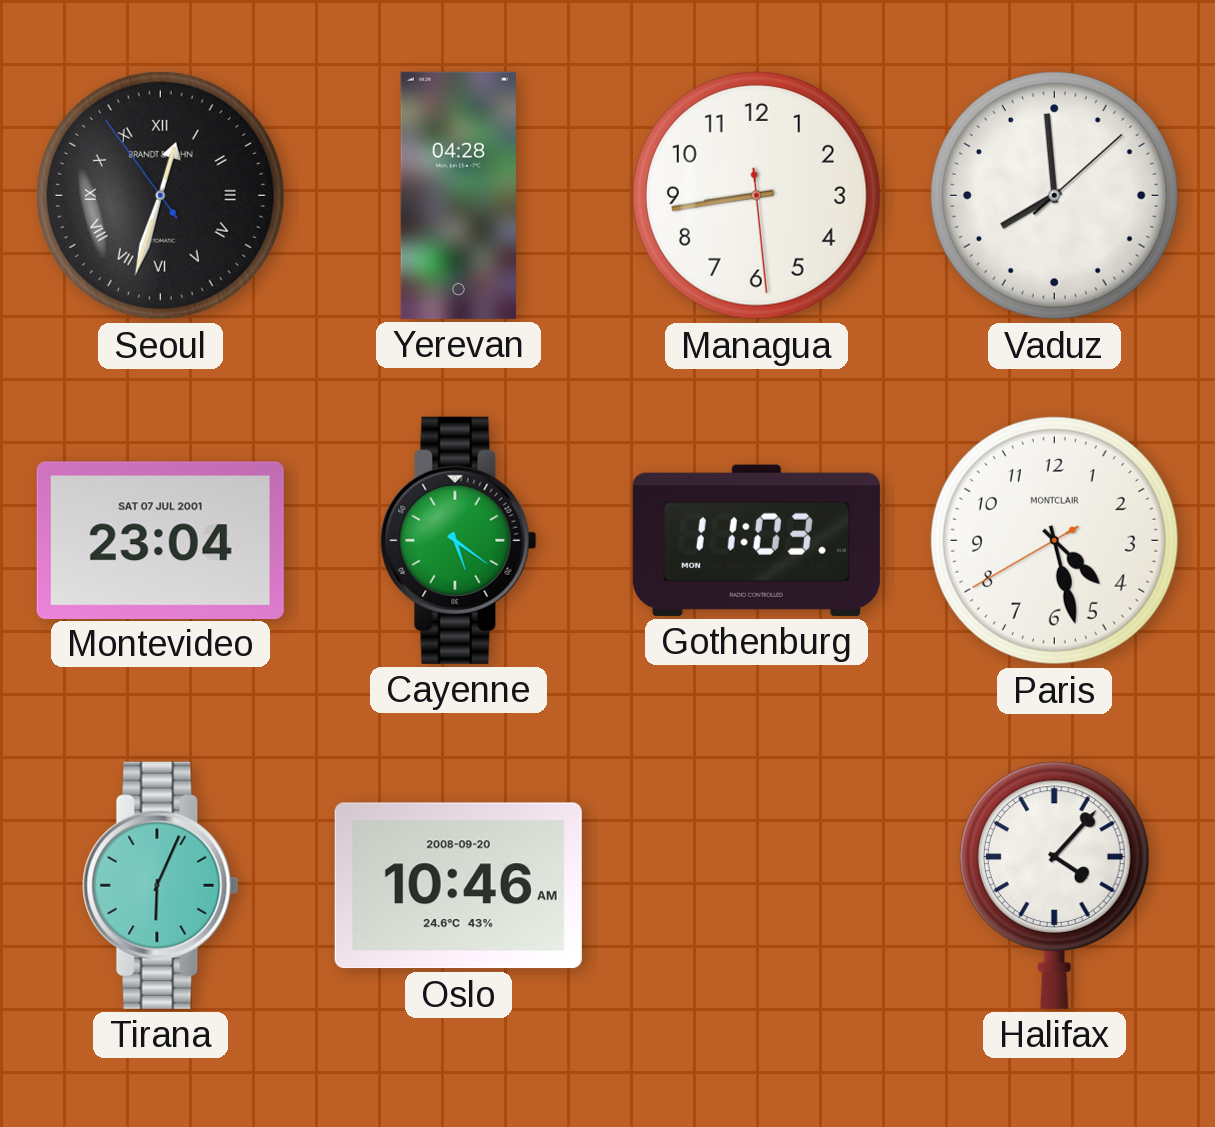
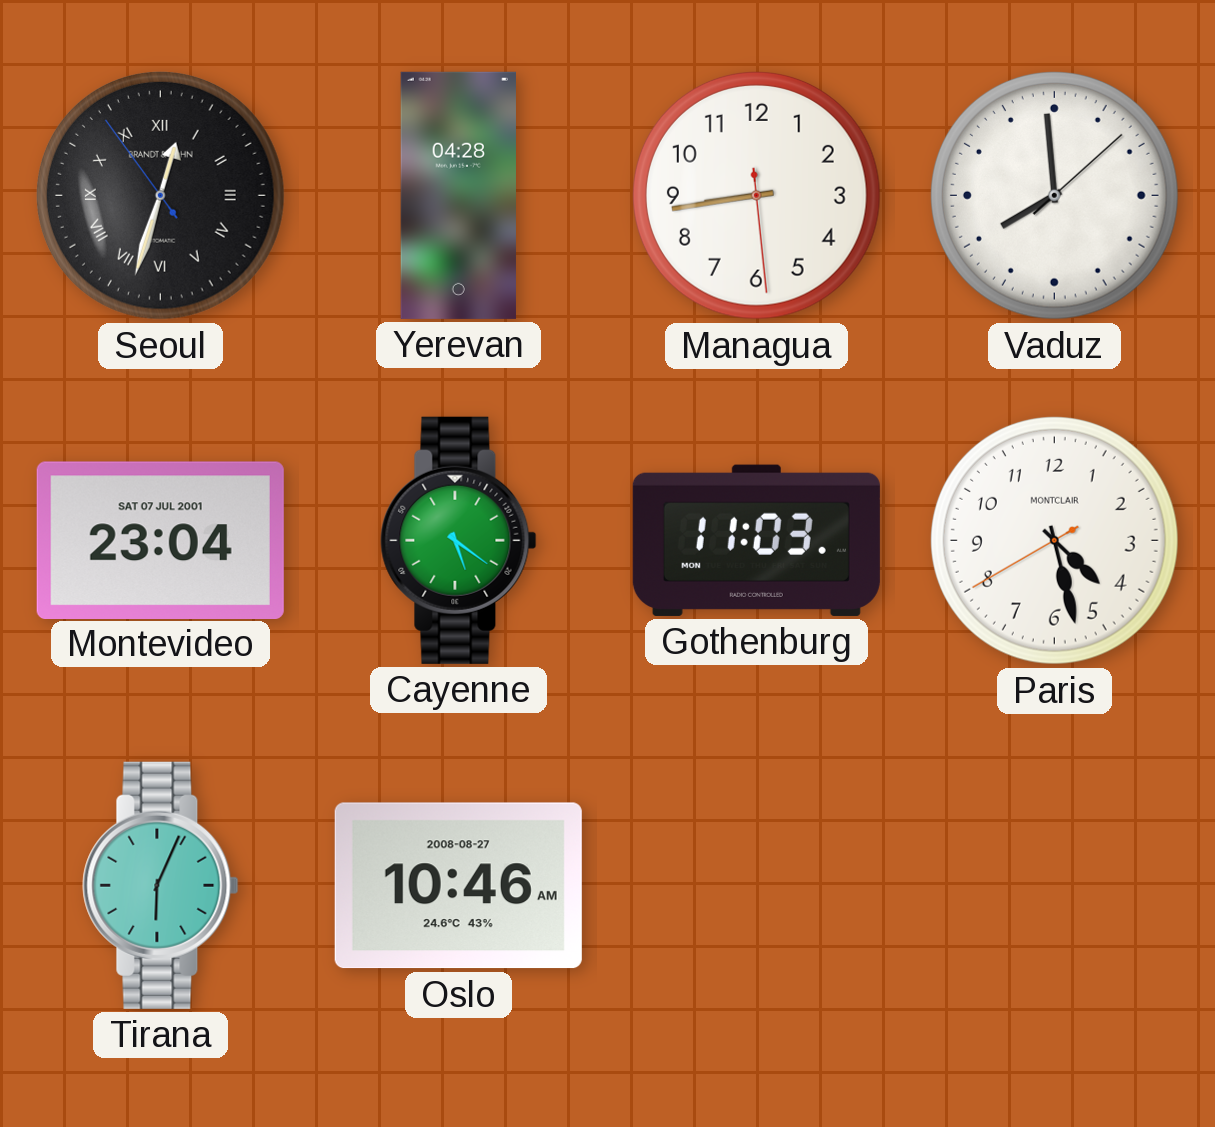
Oslo date: 2008-09-20 -> 2008-08-27 (458, 886)
Halifax: 4:07 -> none (1054, 885)
